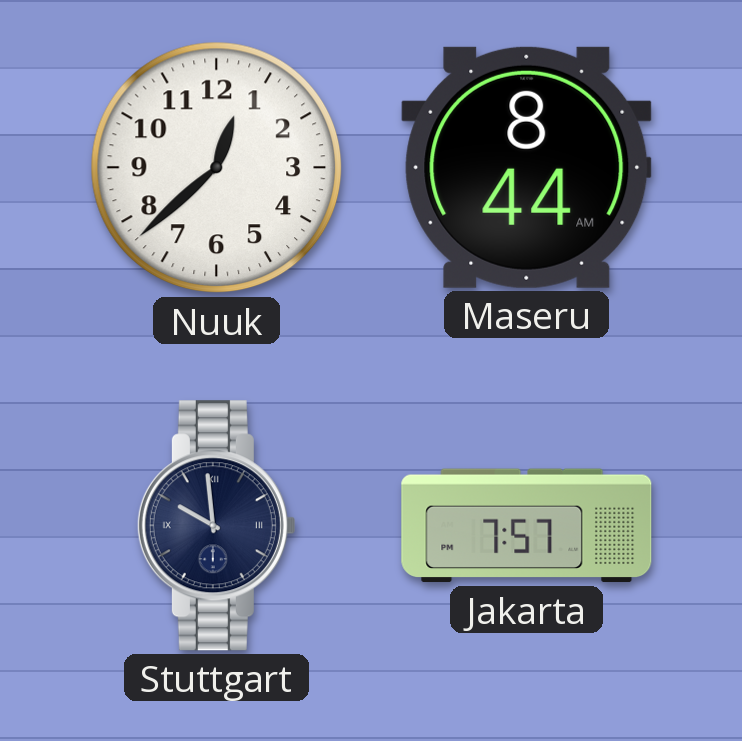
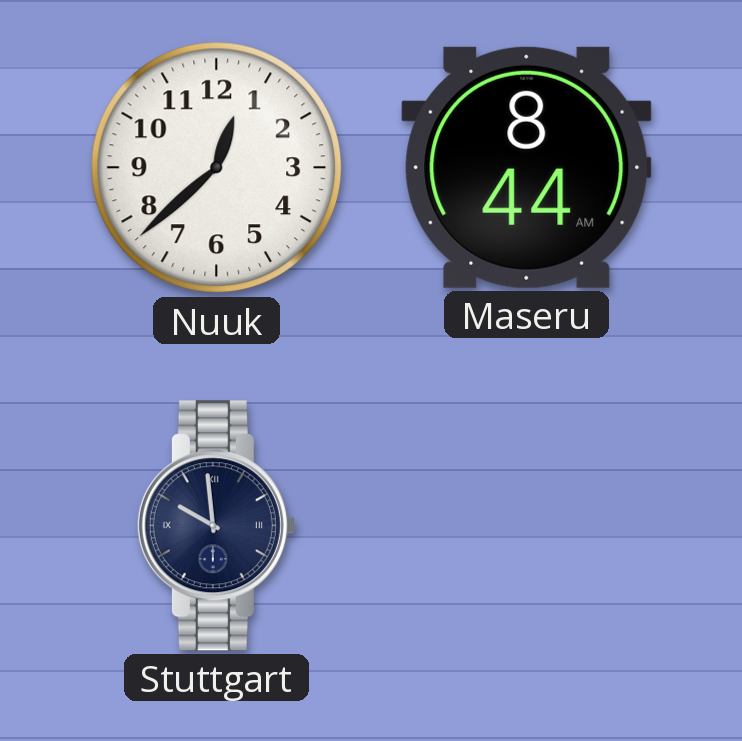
Jakarta: 7:57 -> none (527, 526)
